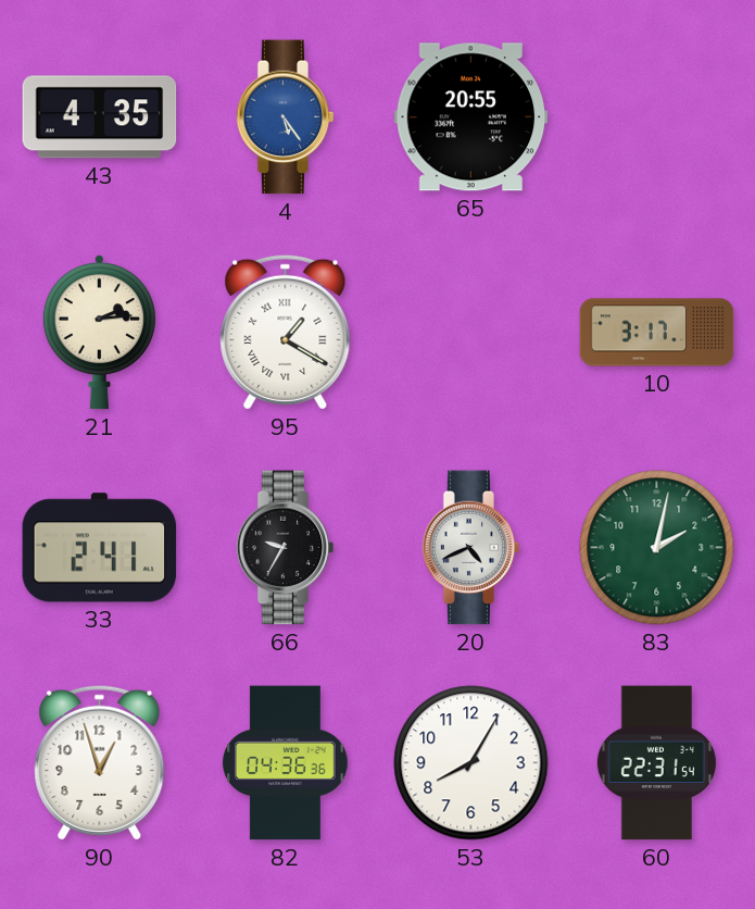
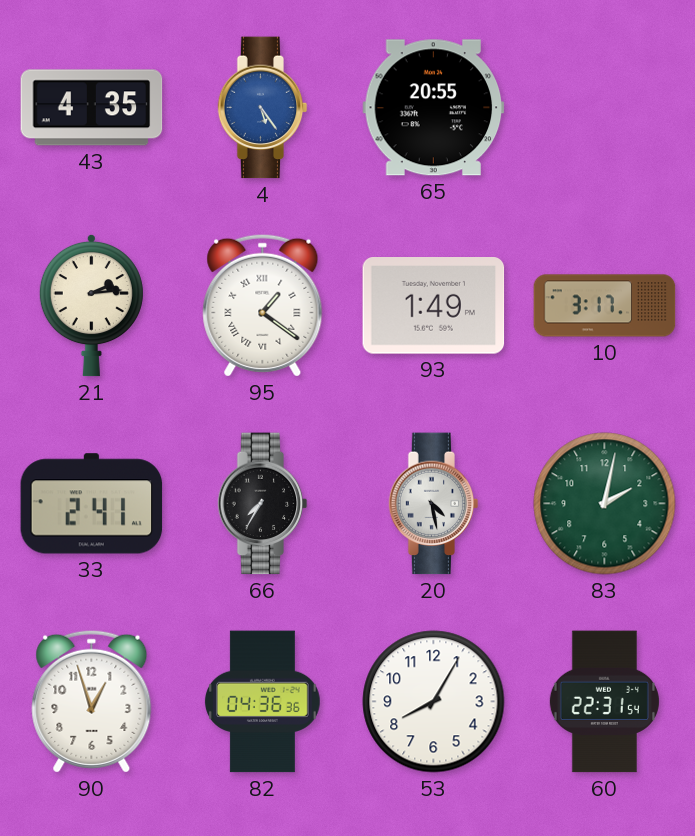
95: 1:20 -> 1:21 (263, 305)
93: none -> 1:49 (434, 306)
66: 9:35 -> 7:35 (263, 504)
20: 4:41 -> 4:28 (434, 504)
